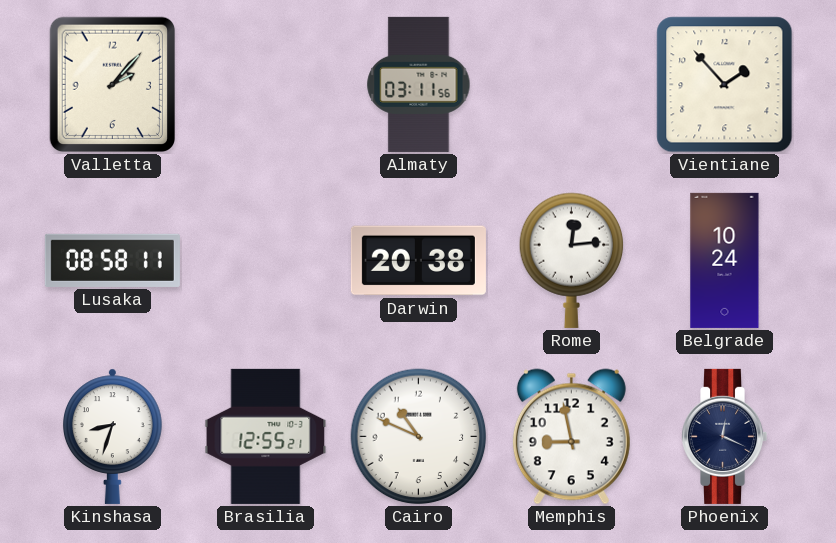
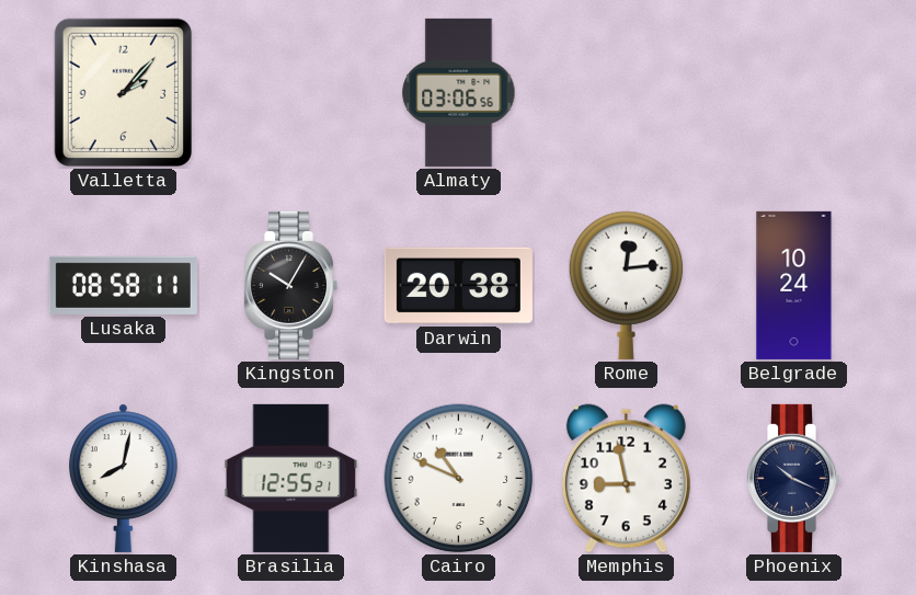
Almaty: 03:11 -> 03:06 (459, 92)
Vientiane: 1:53 -> none (725, 85)
Kingston: none -> 10:05 (291, 285)
Kinshasa: 8:33 -> 8:02 (124, 478)
Phoenix: 12:19 -> 10:19 (794, 478)
